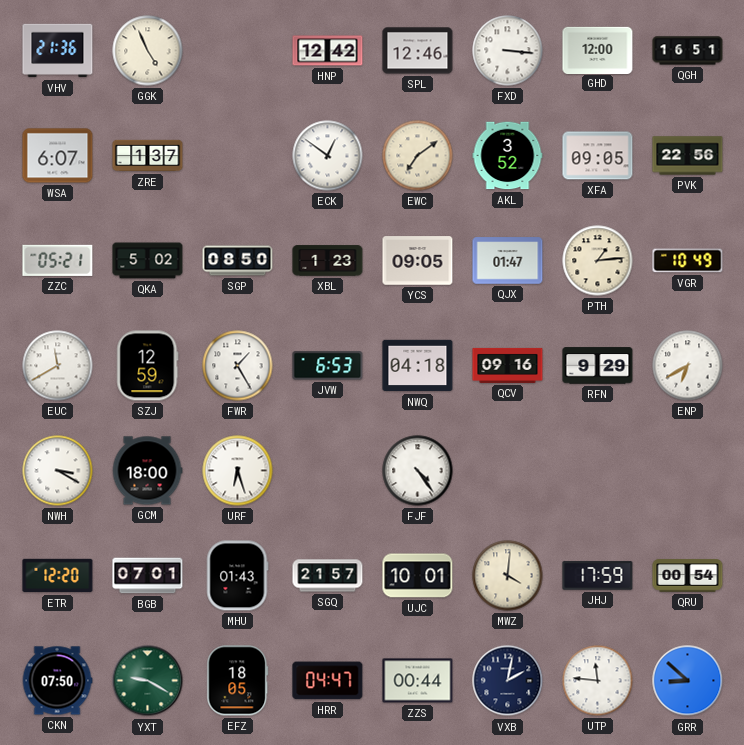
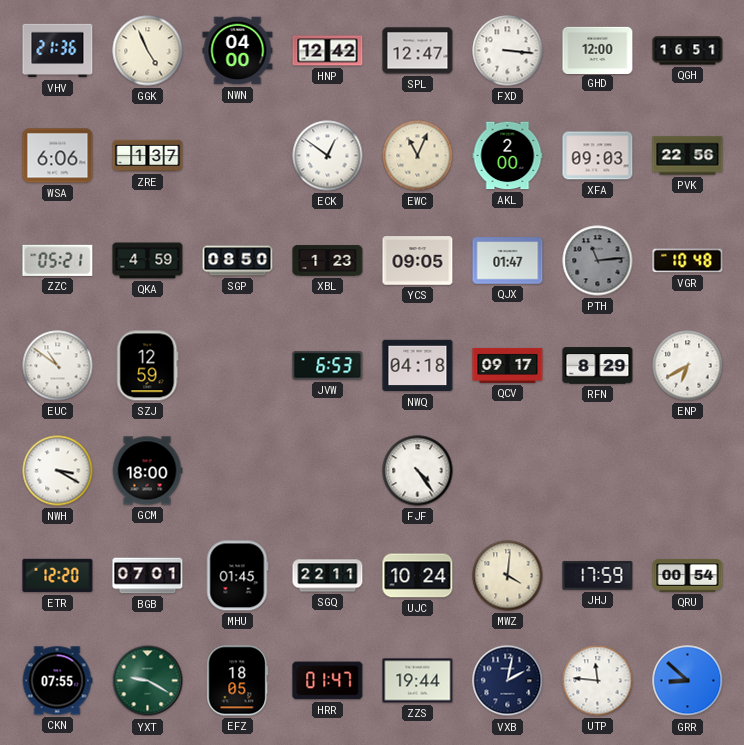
NWN: none -> 04:00 (238, 51)
SPL: 12:46 -> 12:47 (418, 51)
WSA: 6:07 -> 6:06 (58, 156)
EWC: 7:09 -> 11:04 (418, 156)
AKL: 3:52 -> 2:00 (508, 156)
XFA: 09:05 -> 09:03 (598, 156)
QKA: 5:02 -> 4:59 (148, 261)
PTH: 1:14 -> 11:14 (598, 261)
PTH dial: cream -> grey (598, 261)
VGR: 10:49 -> 10:48 (688, 261)
EUC: 11:40 -> 10:51 (58, 366)
FWR: 1:25 -> none (238, 366)
QCV: 09:16 -> 09:17 (508, 365)
RFN: 9:29 -> 8:29 (598, 366)
URF: 6:27 -> none (238, 471)
MHU: 01:43 -> 01:45 (237, 576)
SGQ: 21:57 -> 22:11 (328, 576)
UJC: 10:01 -> 10:24 (418, 576)
CKN: 07:50 -> 07:55 (57, 681)
HRR: 04:47 -> 01:47 (328, 681)
ZZS: 00:44 -> 19:44 (418, 681)
